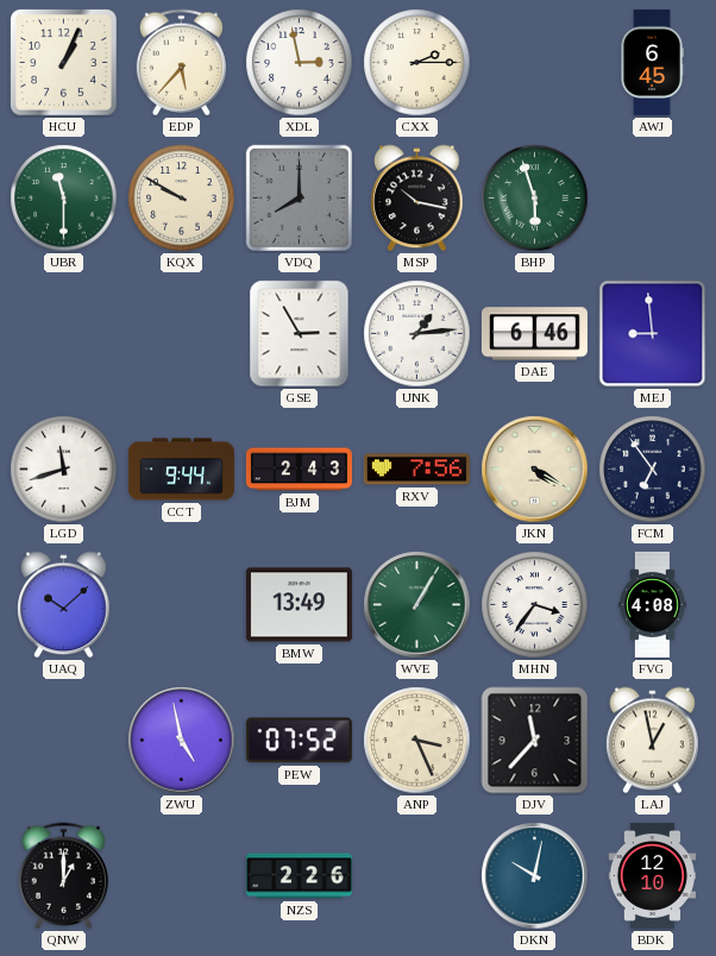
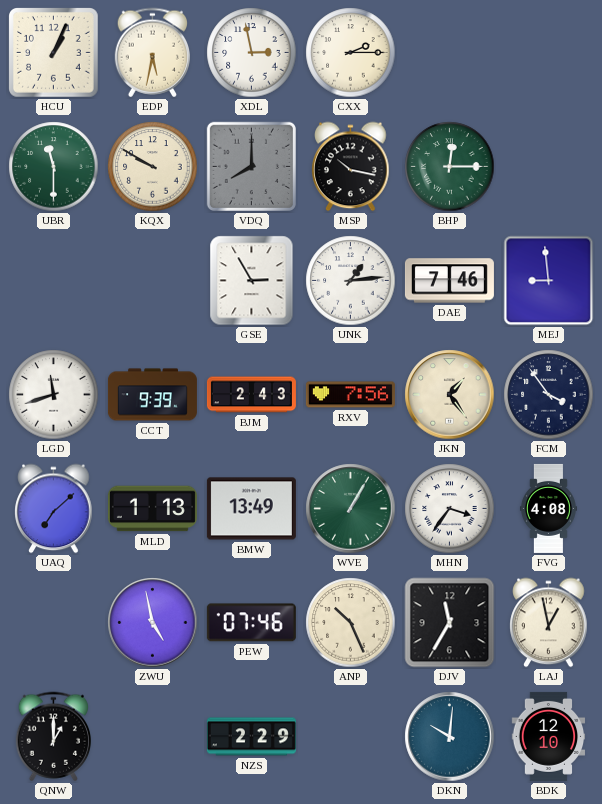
EDP: 5:37 -> 5:32 (152, 53)
AWJ: 6:45 -> none (652, 62)
BHP: 5:57 -> 12:15 (450, 167)
DAE: 6:46 -> 7:46 (449, 281)
CCT: 9:44 -> 9:39 (152, 395)
JKN: 4:20 -> 1:24 (450, 395)
FCM: 6:54 -> 3:54 (549, 395)
UAQ: 10:08 -> 7:08 (54, 509)
MLD: none -> 1:13 (152, 509)
PEW: 07:52 -> 07:46 (251, 623)
ANP: 3:26 -> 10:26 (351, 623)
DJV: 11:37 -> 11:35 (450, 623)
NZS: 2:26 -> 2:29 (251, 737)
DKN: 10:02 -> 10:01 (450, 737)
